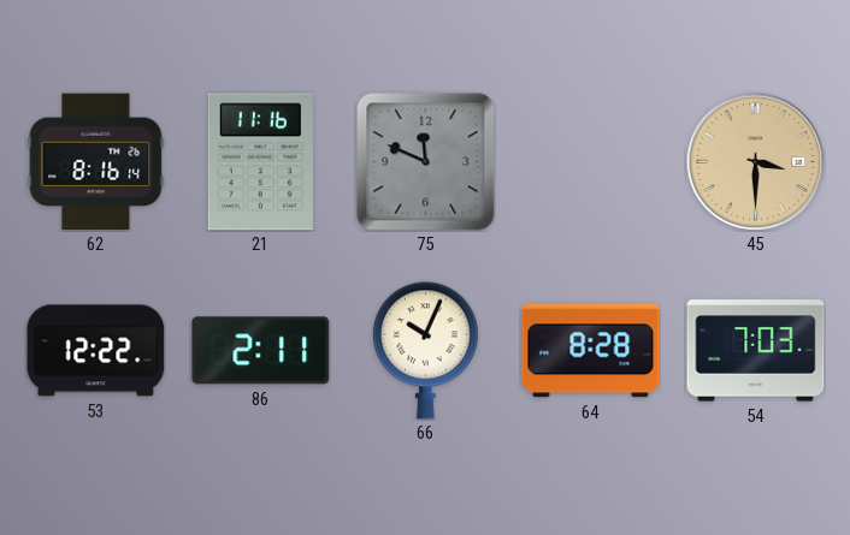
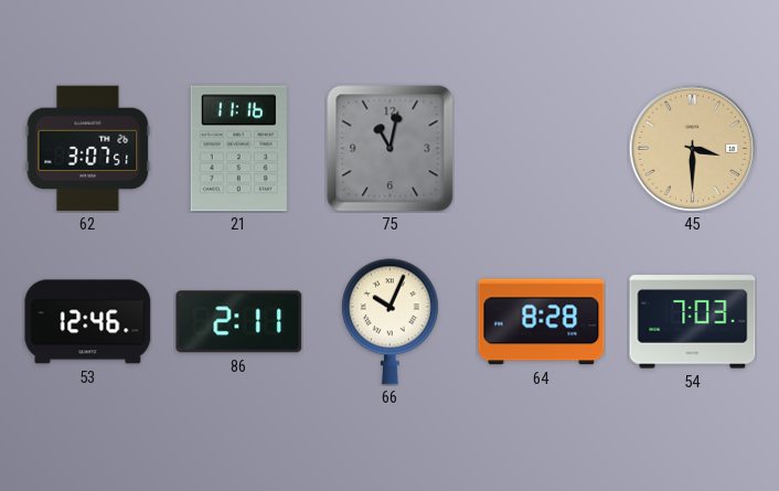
62: 8:16 -> 3:07 (88, 149)
75: 11:49 -> 11:02 (391, 149)
53: 12:22 -> 12:46 (88, 322)
